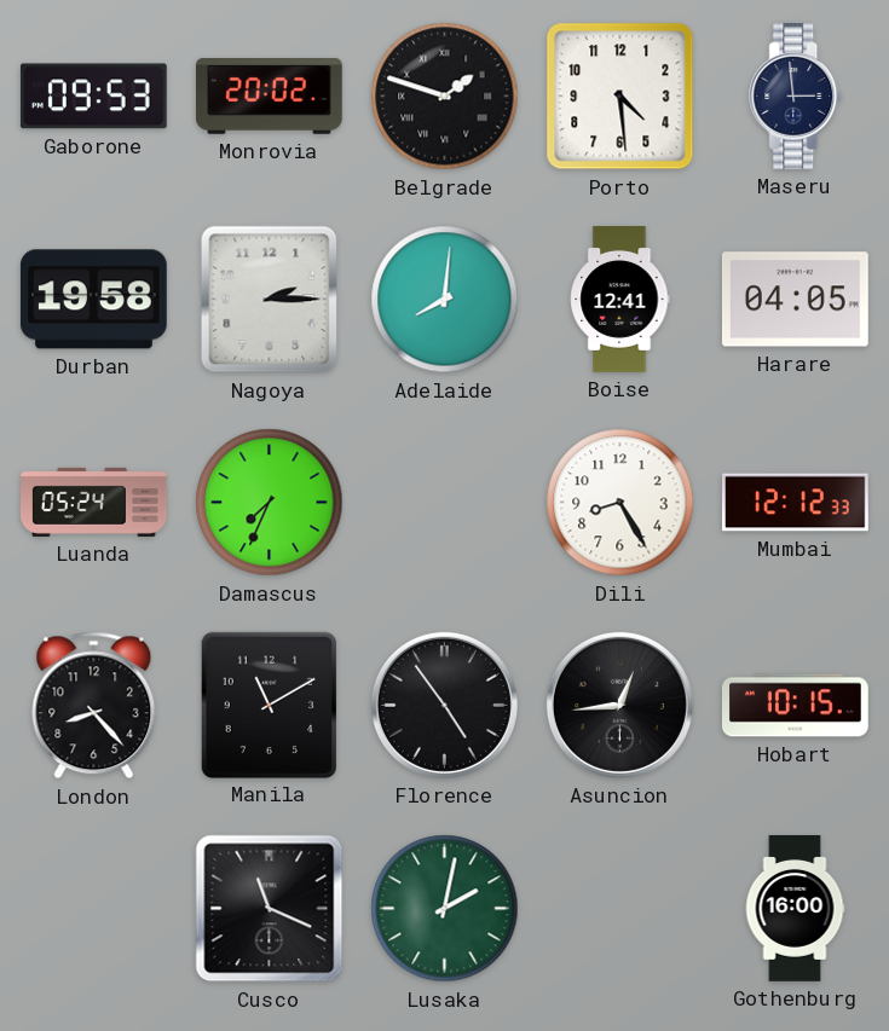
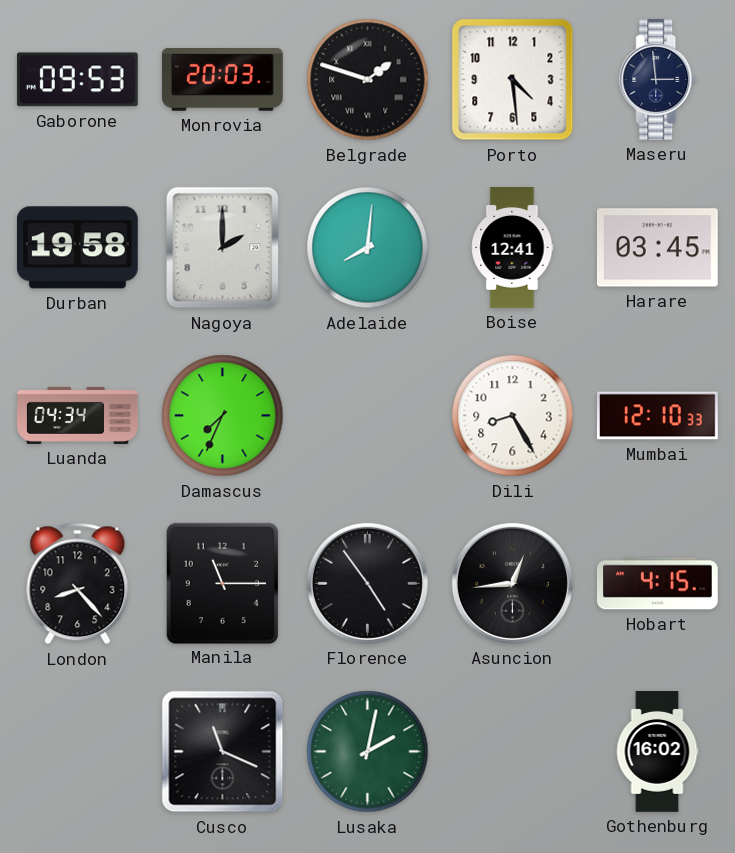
Monrovia: 20:02 -> 20:03 (222, 80)
Nagoya: 2:15 -> 2:00 (223, 248)
Harare: 04:05 -> 03:45 (657, 248)
Luanda: 05:24 -> 04:34 (78, 415)
Mumbai: 12:12 -> 12:10 (658, 416)
Manila: 11:10 -> 11:15 (222, 583)
Hobart: 10:15 -> 4:15 (657, 584)
Gothenburg: 16:00 -> 16:02 (657, 752)
